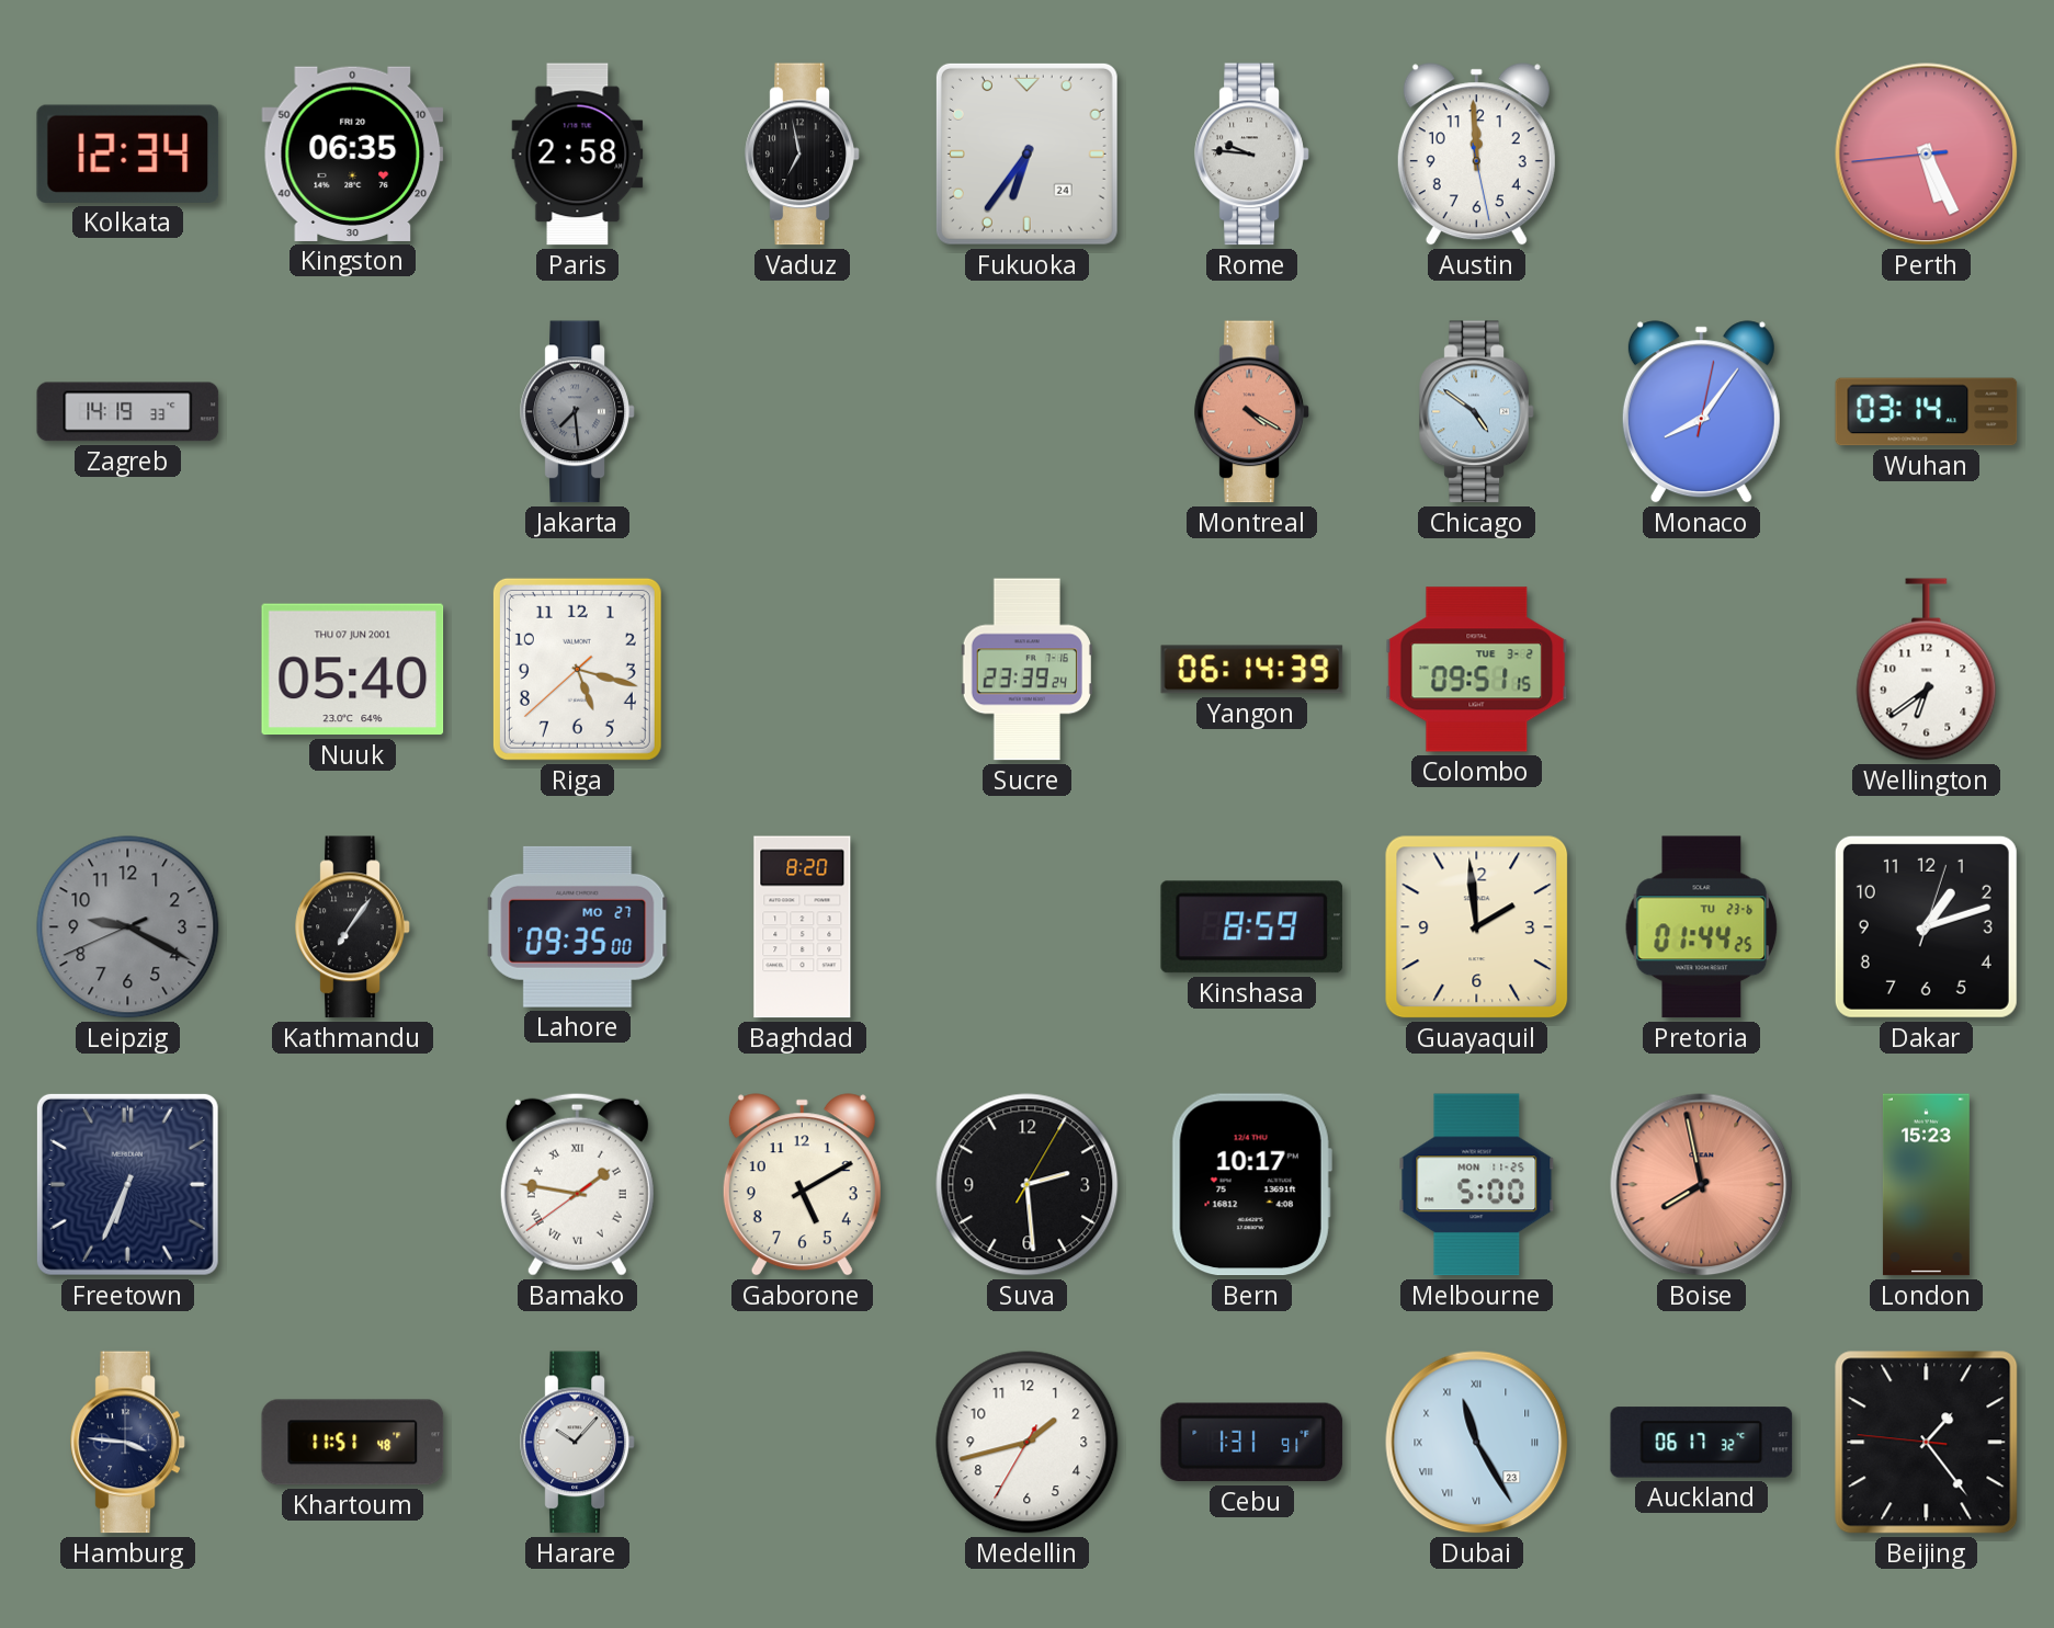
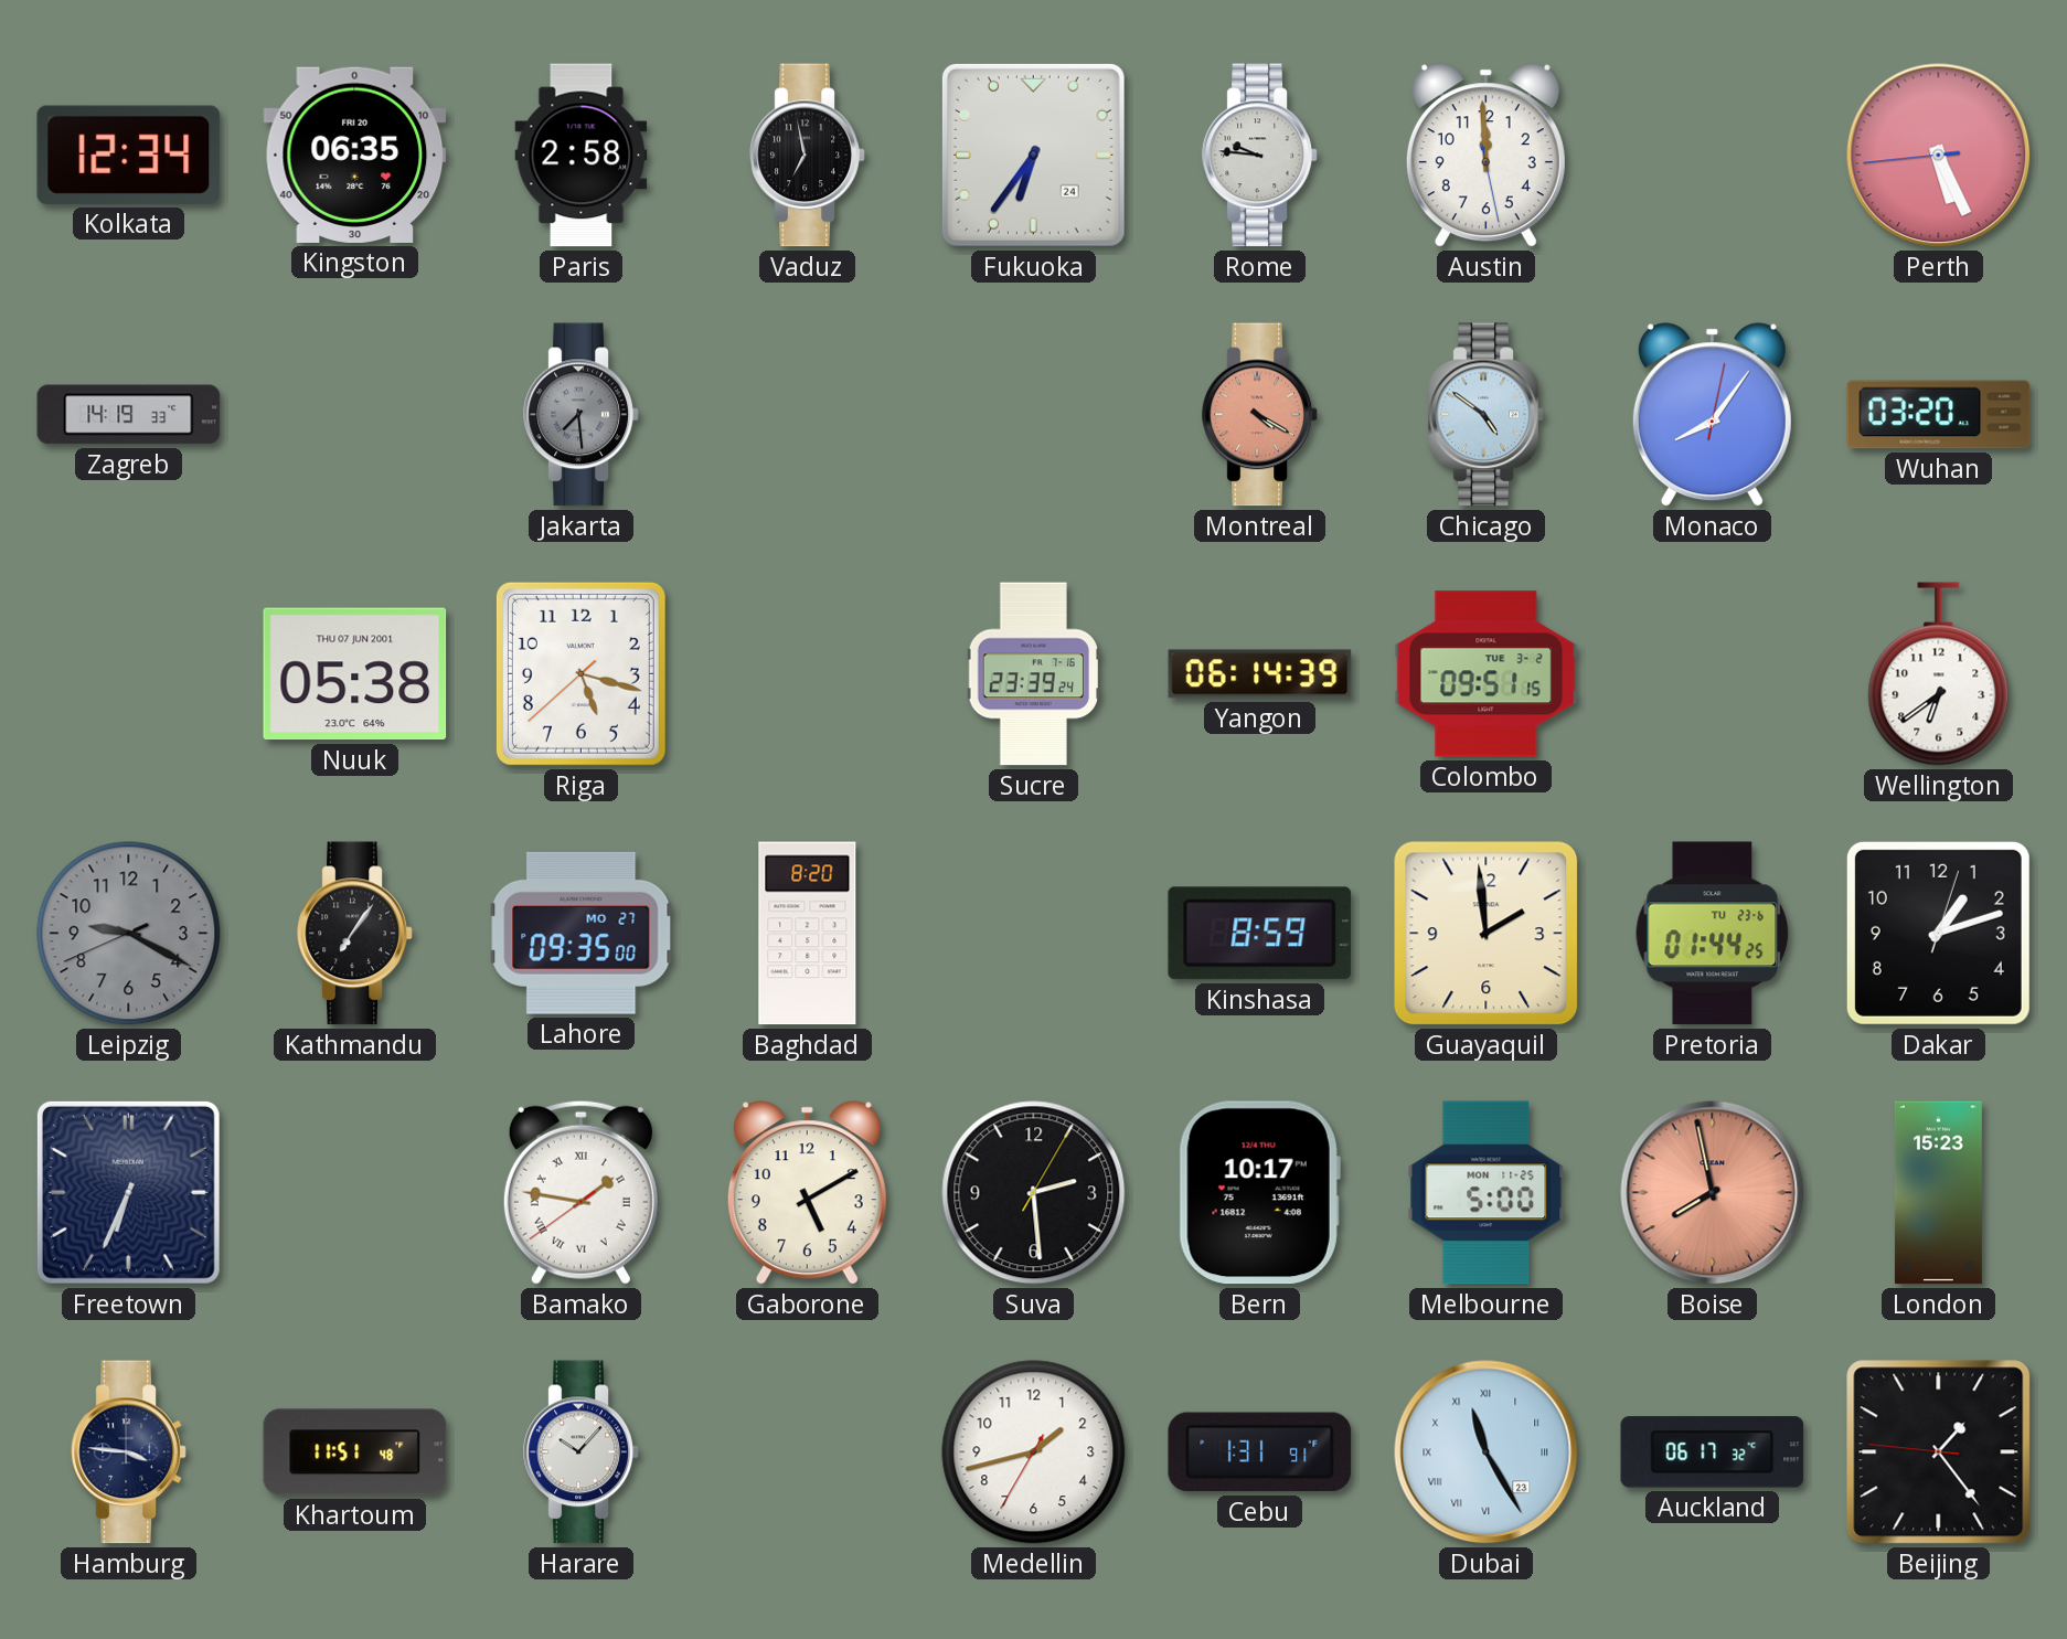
Wuhan: 03:14 -> 03:20 (1939, 415)
Nuuk: 05:40 -> 05:38 (355, 674)
